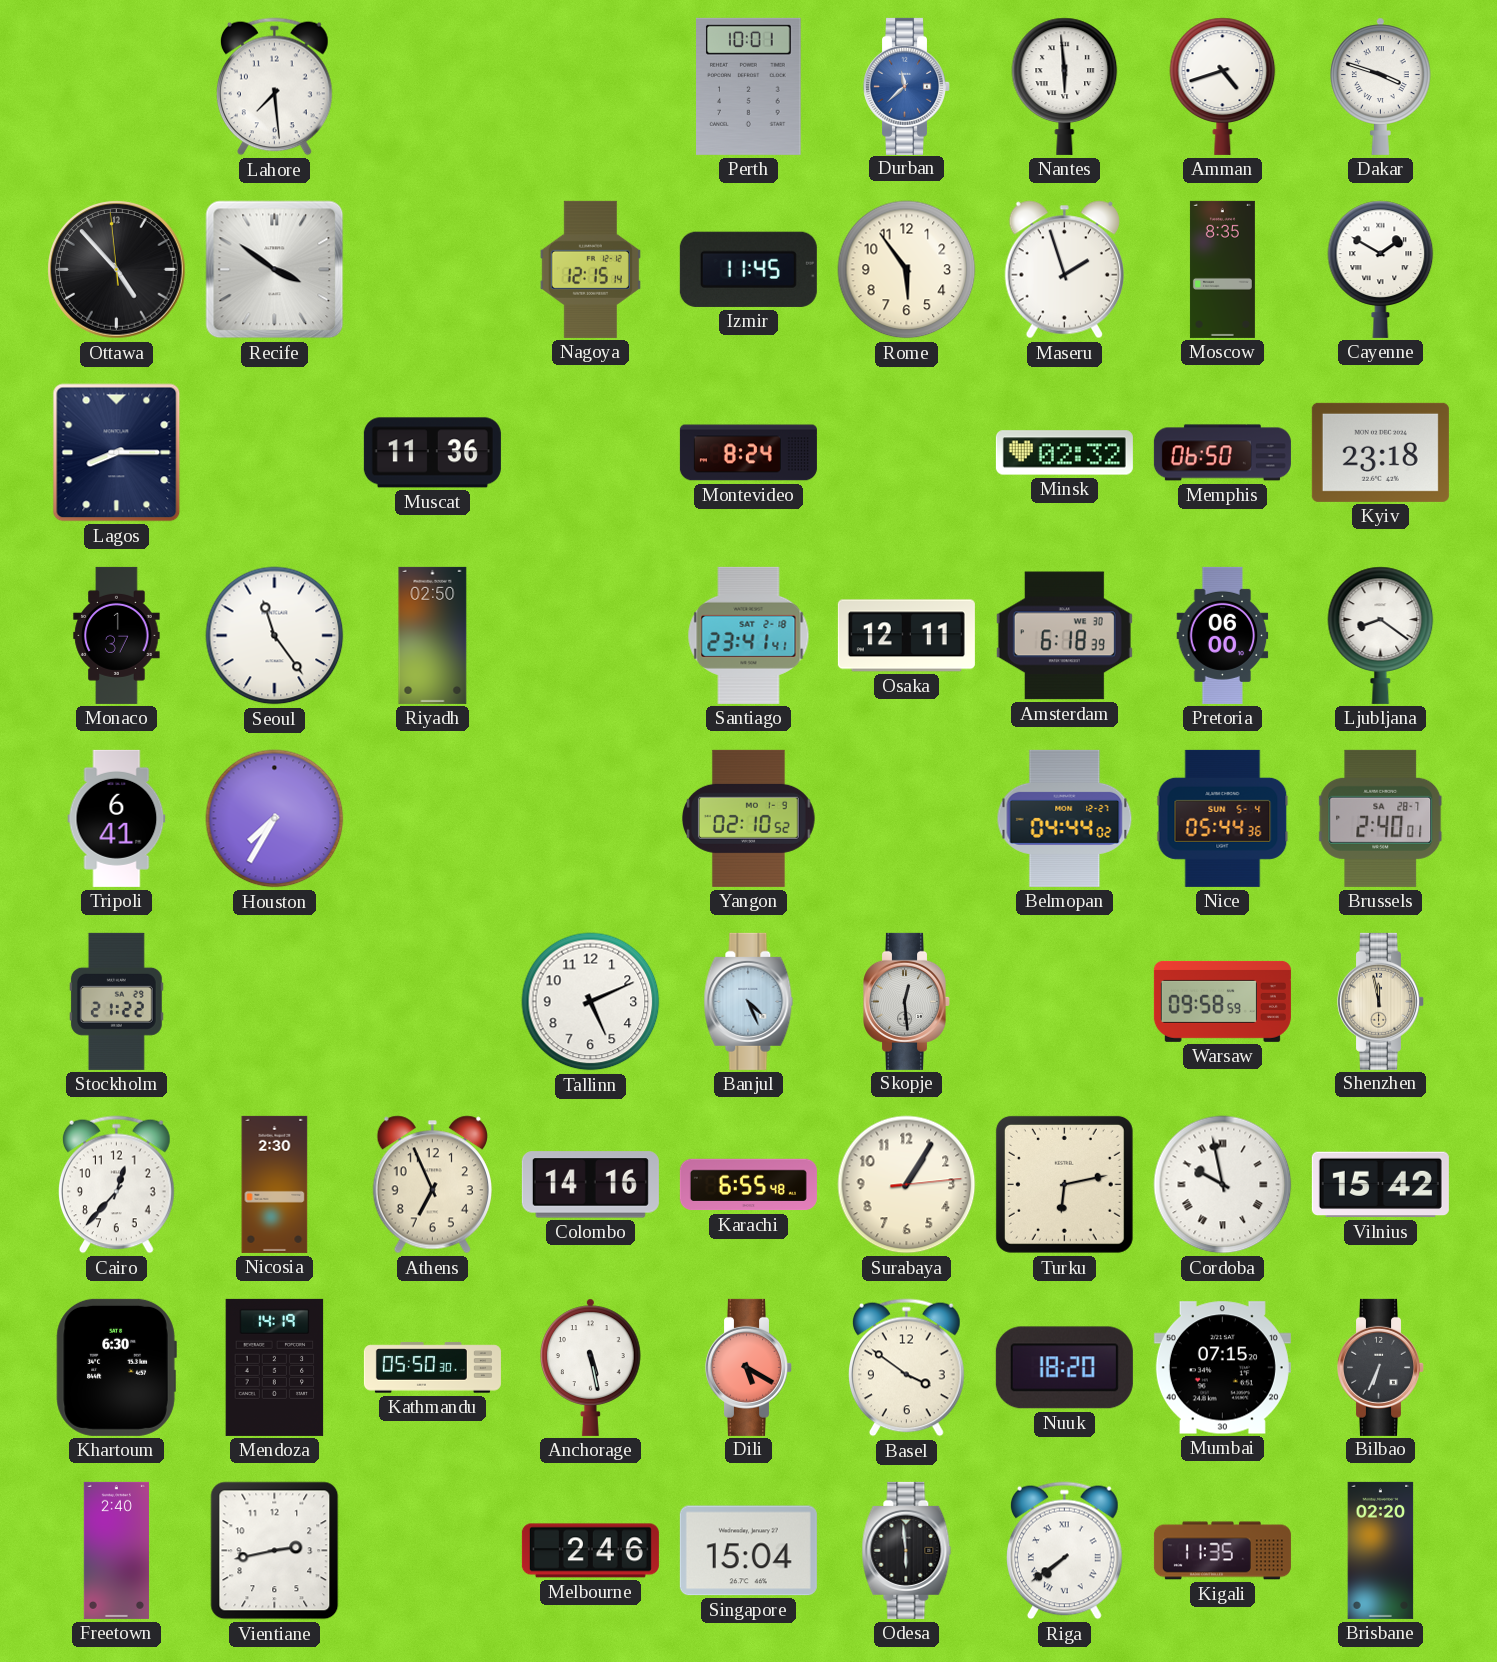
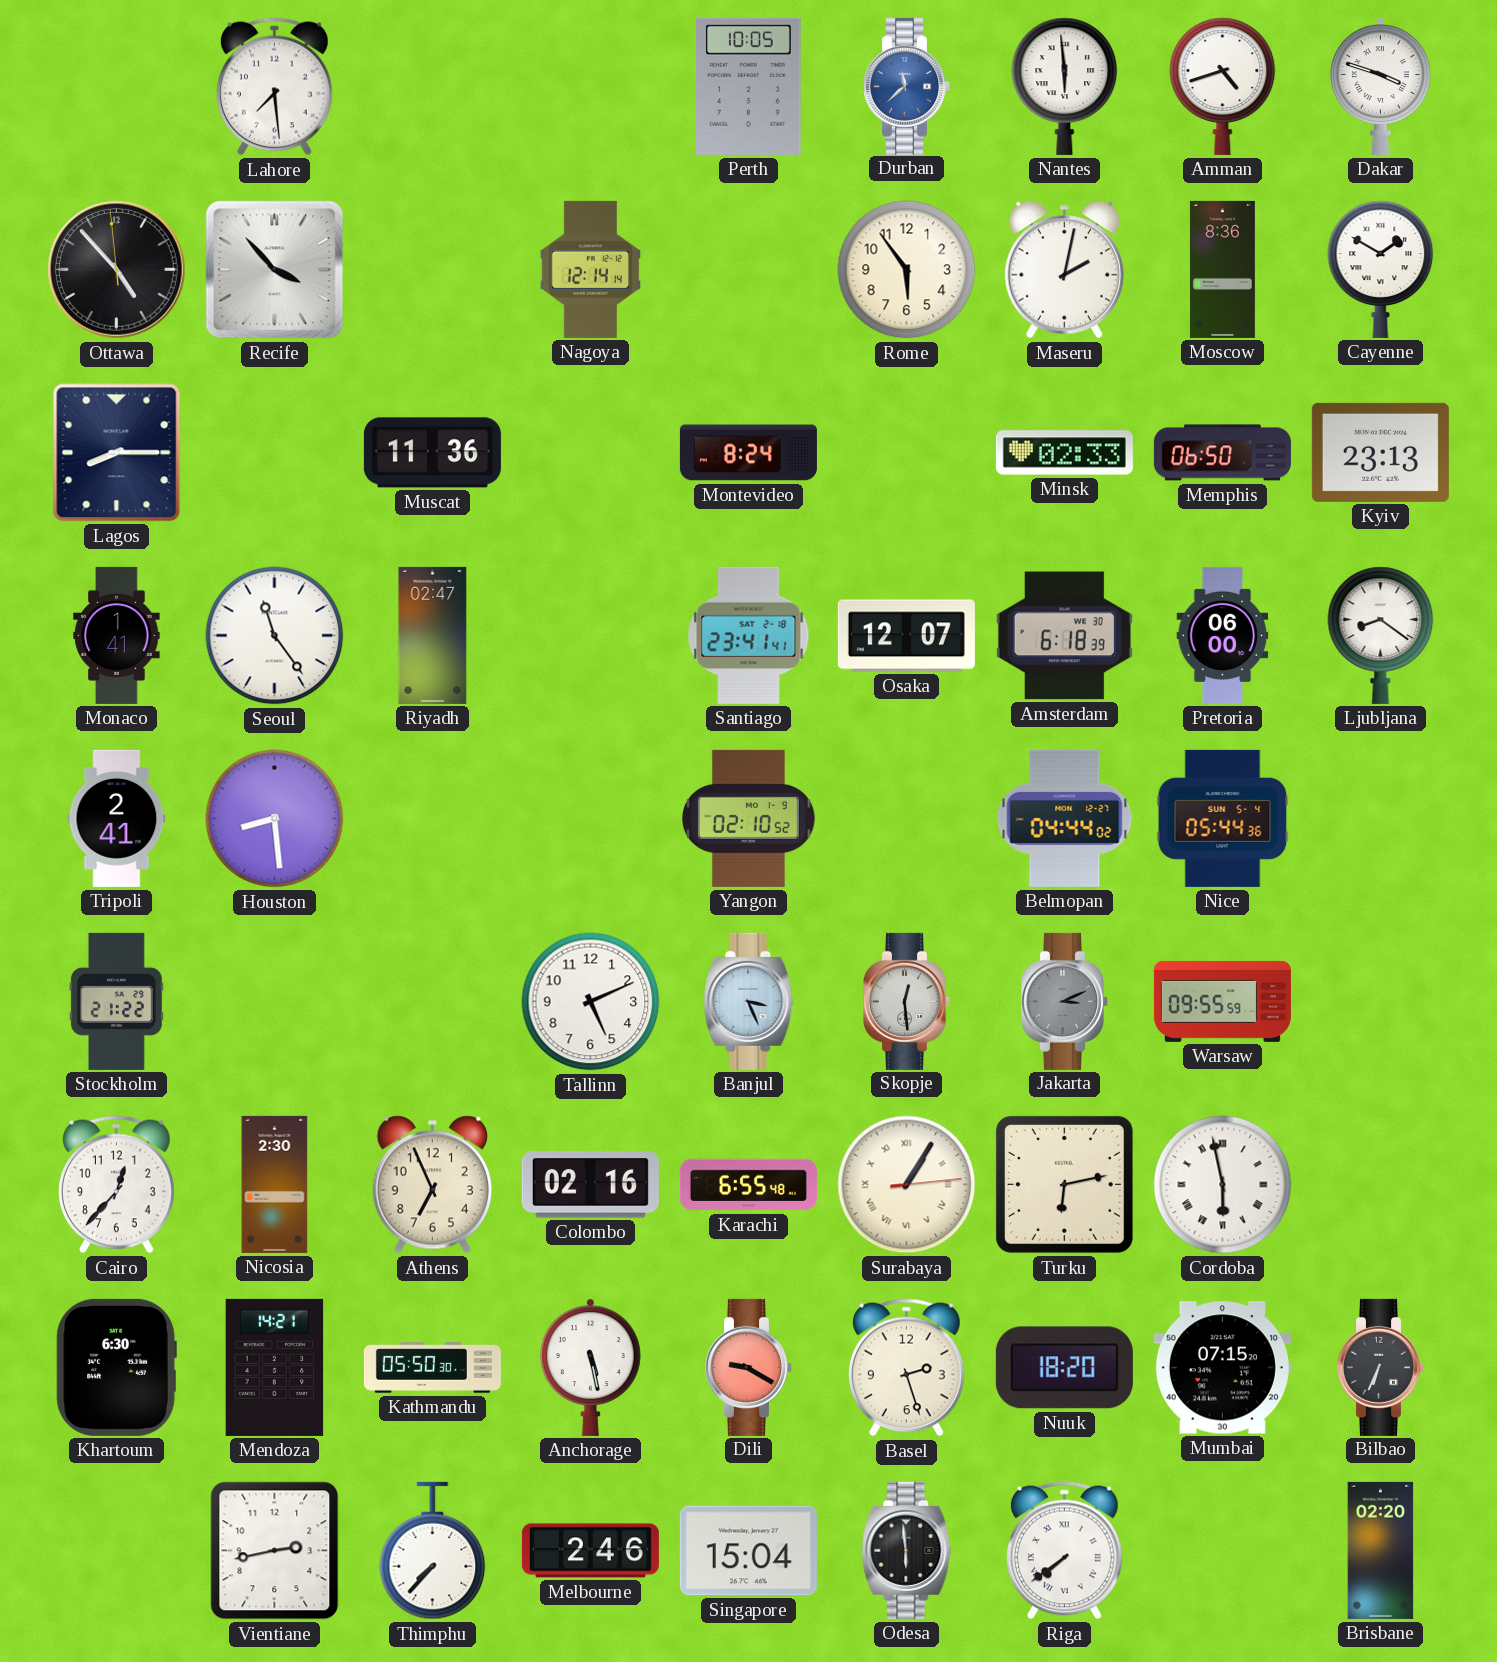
Perth: 10:01 -> 10:05 (749, 86)
Recife: 3:51 -> 3:53 (275, 270)
Nagoya: 12:15 -> 12:14 (590, 269)
Izmir: 11:45 -> none (748, 269)
Maseru: 1:57 -> 2:02 (1064, 270)
Moscow: 8:35 -> 8:36 (1222, 269)
Minsk: 02:32 -> 02:33 (1064, 453)
Kyiv: 23:18 -> 23:13 (1380, 452)
Monaco: 1:37 -> 1:41 (117, 635)
Riyadh: 02:50 -> 02:47 (433, 635)
Osaka: 12:11 -> 12:07 (906, 636)
Tripoli: 6:41 -> 2:41 (117, 818)
Houston: 7:35 -> 8:29 (275, 819)
Brussels: 2:40 -> none (1381, 818)
Banjul: 4:26 -> 3:26 (749, 1001)
Jakarta: none -> 3:11 (1065, 1001)
Warsaw: 09:58 -> 09:55 (1222, 1001)
Shenzhen: 11:58 -> none (1381, 1001)
Colombo: 14:16 -> 02:16 (590, 1185)
Surabaya numerals: Arabic -> Roman (907, 1185)
Cordoba: 9:58 -> 5:58 (1223, 1185)
Vilnius: 15:42 -> none (1380, 1185)
Mendoza: 14:19 -> 14:21 (275, 1367)
Dili: 5:20 -> 9:20 (749, 1367)
Basel: 3:51 -> 2:27 (907, 1368)
Freetown: 2:40 -> none (116, 1550)
Thimphu: none -> 7:37 (433, 1551)
Kigali: 11:35 -> none (1222, 1551)
